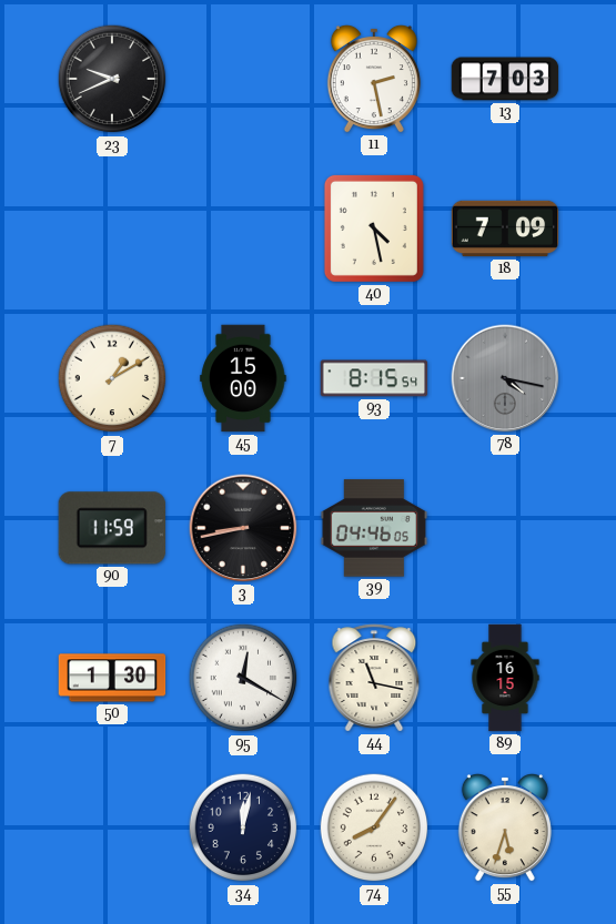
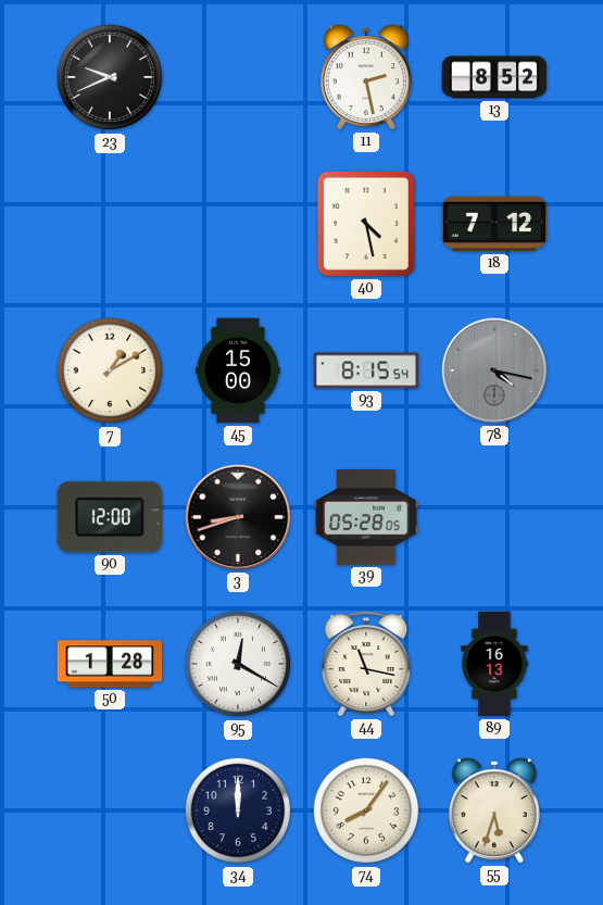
13: 7:03 -> 8:52 (494, 77)
18: 7:09 -> 7:12 (494, 224)
90: 11:59 -> 12:00 (110, 517)
3: 8:43 -> 8:42 (238, 517)
39: 04:46 -> 05:28 (366, 517)
50: 1:30 -> 1:28 (110, 664)
89: 16:15 -> 16:13 (494, 664)
34: 12:02 -> 12:00 (238, 810)
